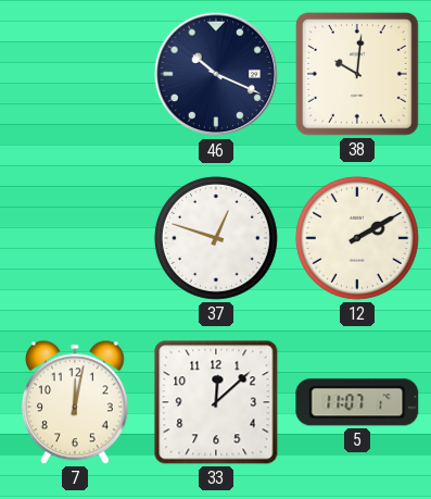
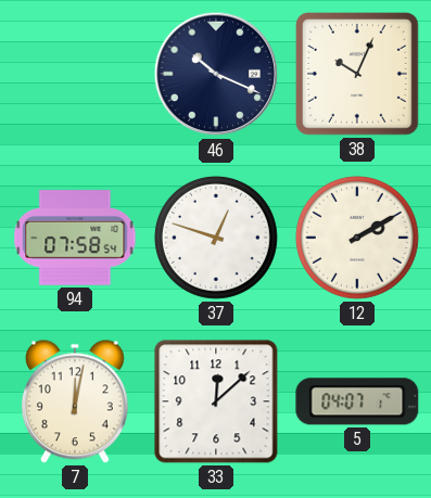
38: 10:01 -> 10:04 (358, 75)
94: none -> 07:58 (75, 238)
5: 11:07 -> 04:07 (357, 401)
